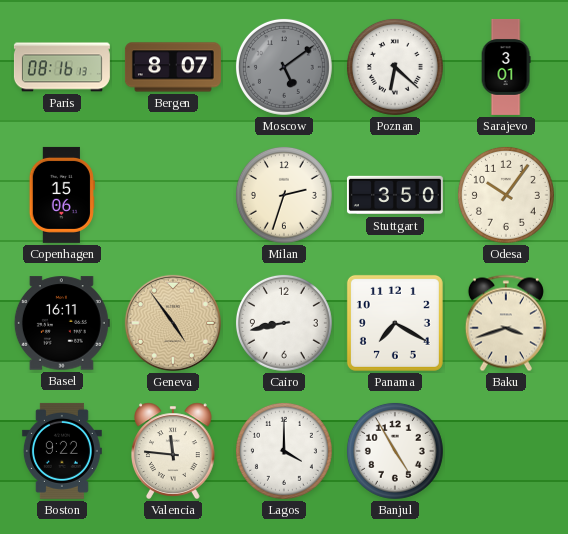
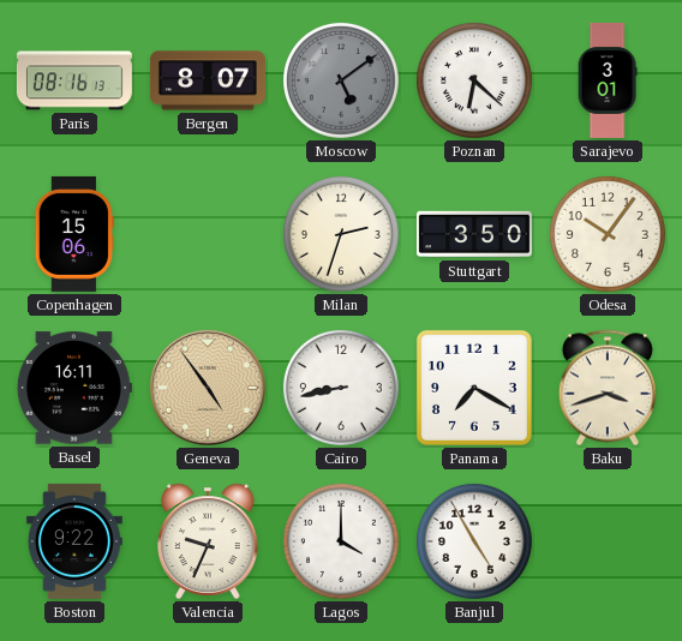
Valencia: 11:46 -> 9:34 (209, 541)
